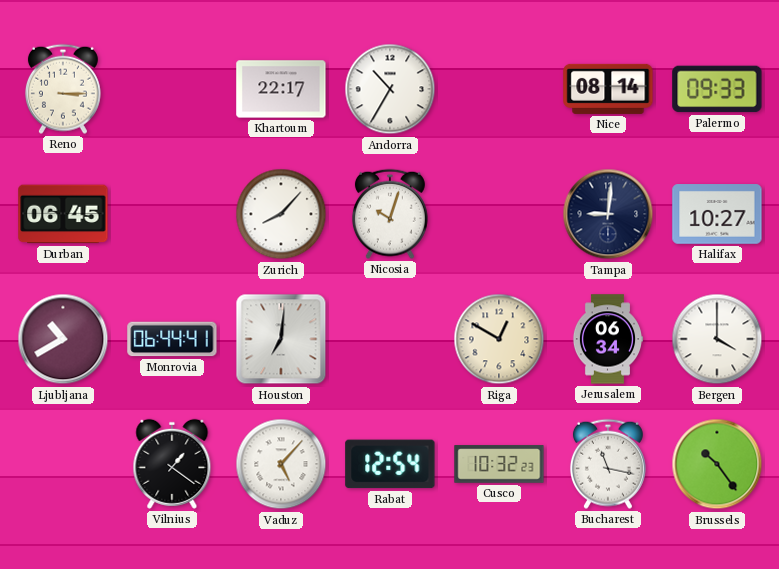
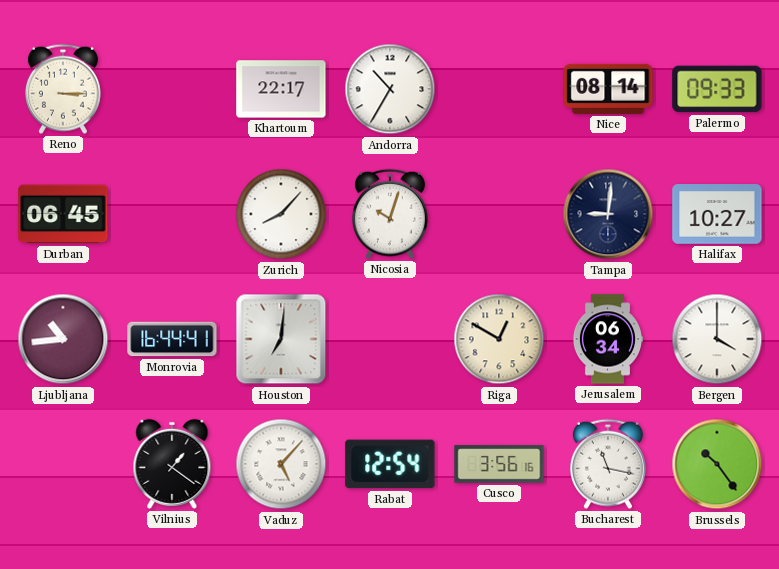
Ljubljana: 10:40 -> 10:44 (63, 339)
Monrovia: 06:44 -> 16:44 (172, 339)
Cusco: 10:32 -> 3:56 (499, 464)
